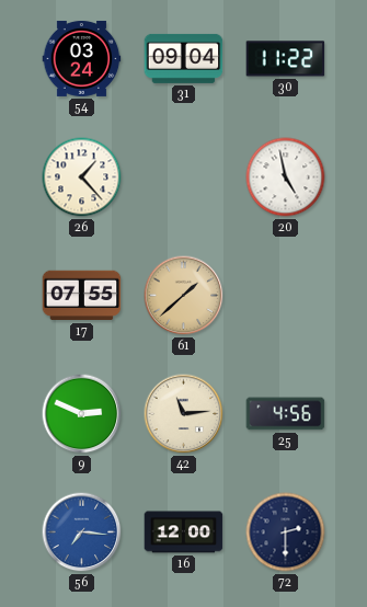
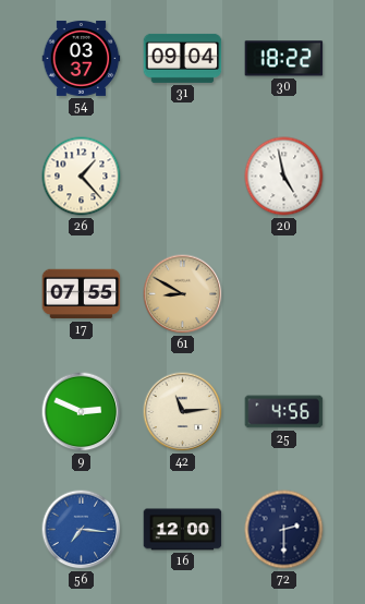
54: 03:24 -> 03:37 (82, 58)
30: 11:22 -> 18:22 (284, 59)
61: 1:38 -> 8:50 (183, 294)
